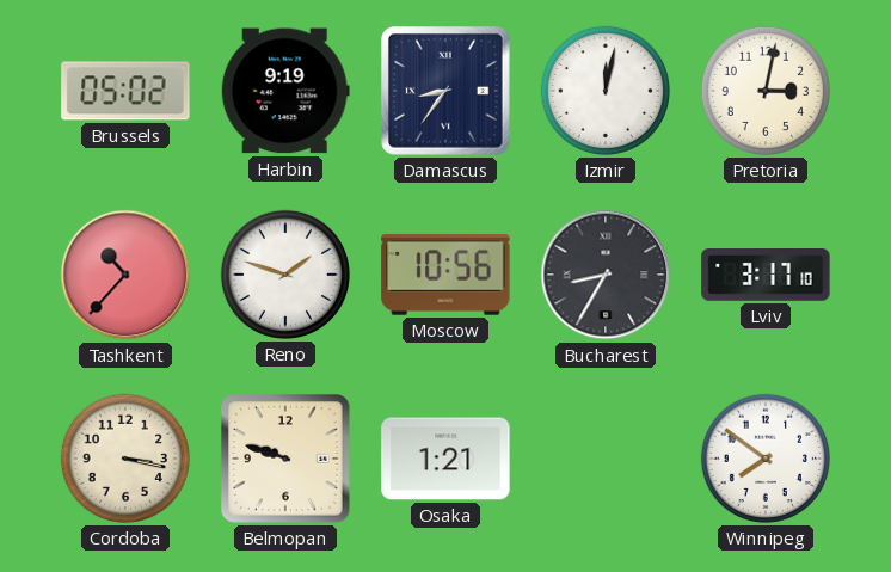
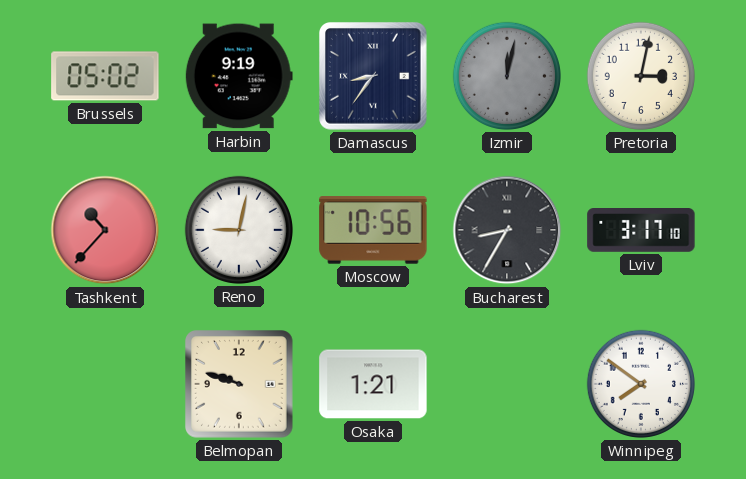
Izmir dial: white -> grey (507, 76)
Reno: 1:48 -> 9:02 (239, 230)
Cordoba: 3:17 -> none (125, 459)
